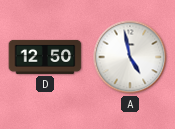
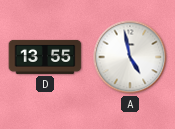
D: 12:50 -> 13:55 (45, 57)
